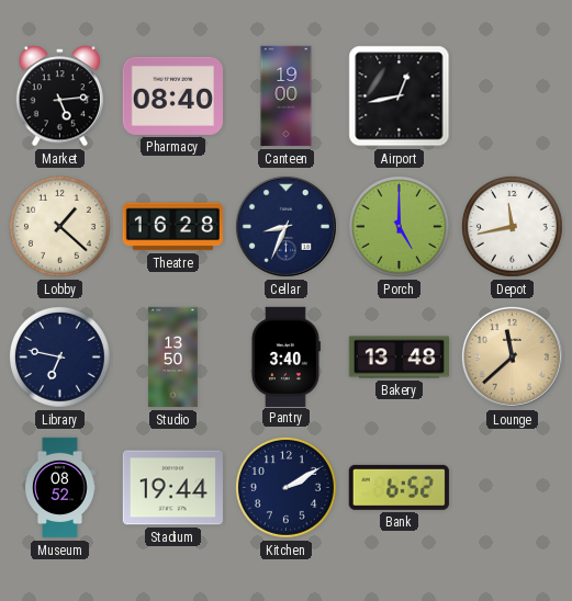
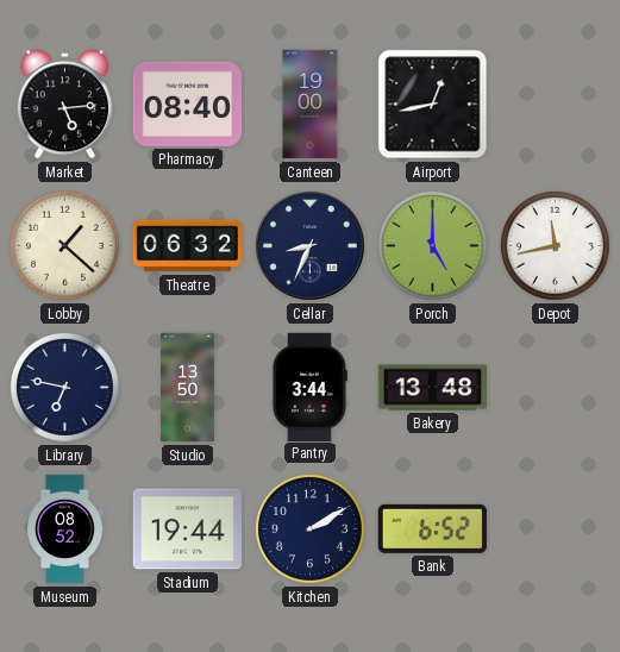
Theatre: 16:28 -> 06:32 (187, 246)
Pantry: 3:40 -> 3:44 (309, 387)
Lounge: 11:38 -> none (512, 356)
